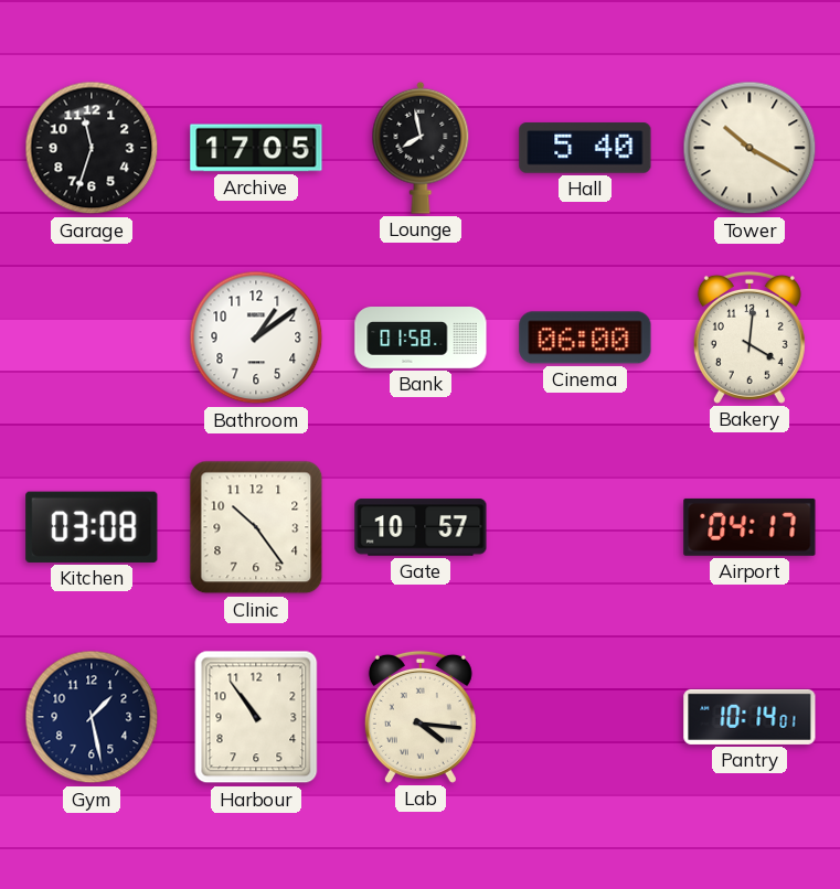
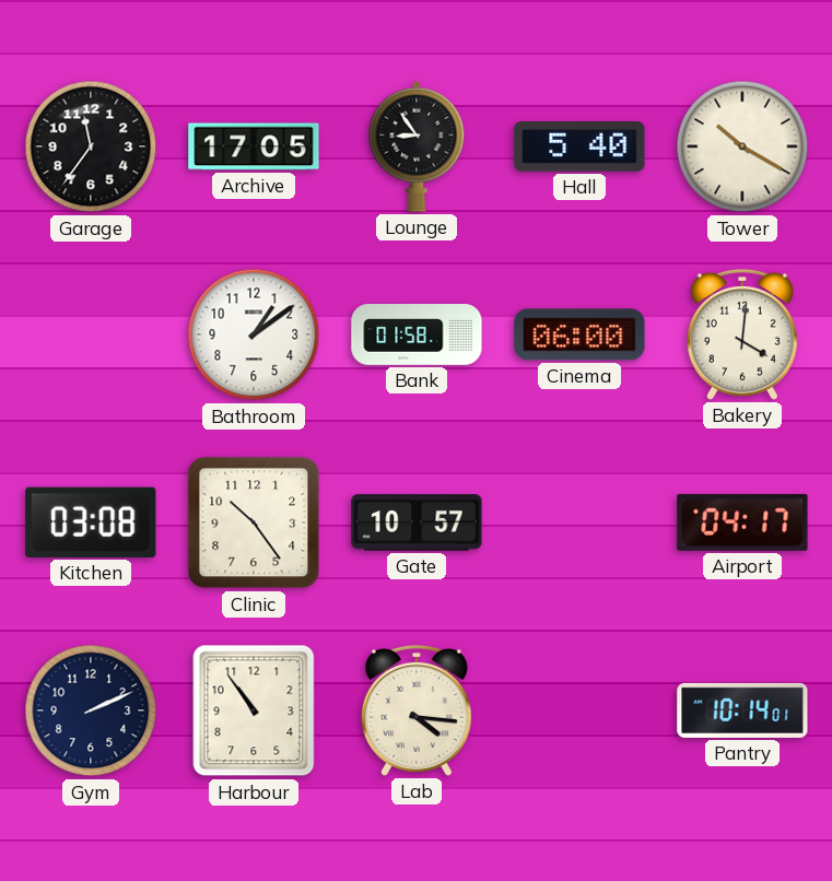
Garage: 11:33 -> 11:36 (91, 146)
Lounge: 7:58 -> 8:54 (417, 146)
Gym: 1:28 -> 2:11 (91, 710)
